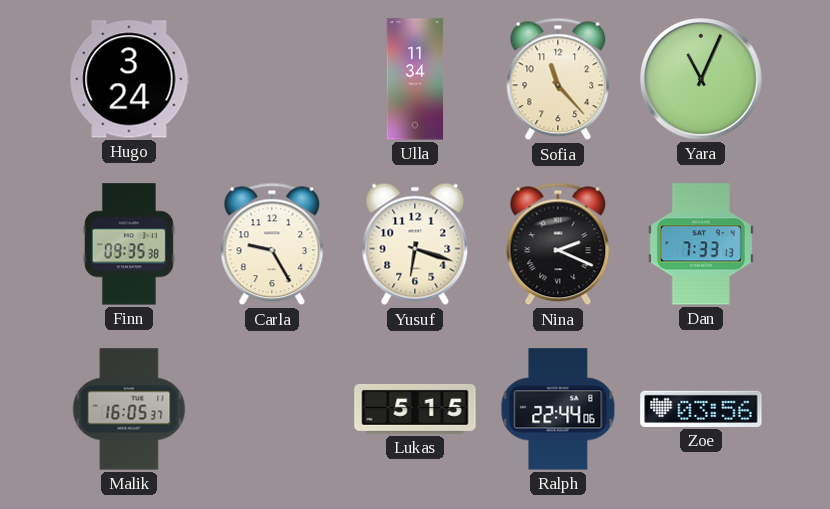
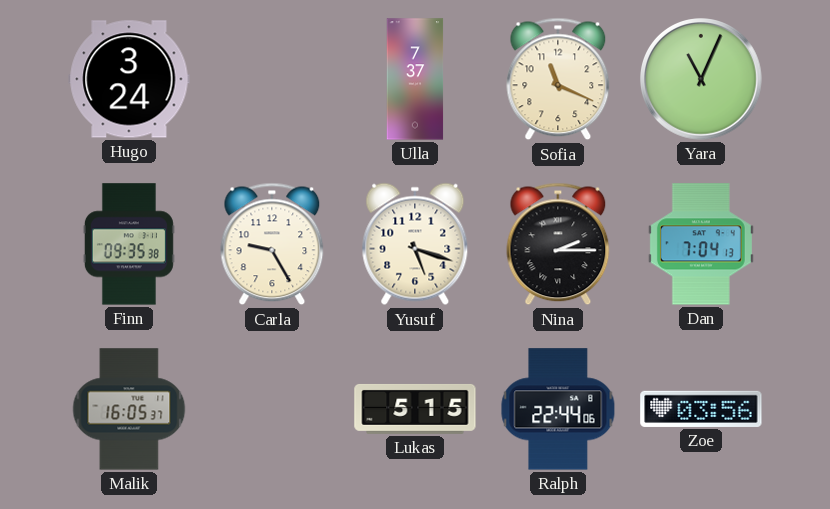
Ulla: 11:34 -> 7:37 (415, 79)
Sofia: 11:23 -> 11:19 (558, 79)
Yusuf: 6:18 -> 5:18 (415, 244)
Nina: 2:19 -> 2:15 (558, 244)
Dan: 7:33 -> 7:04 (701, 244)
